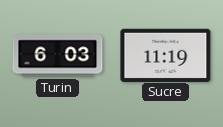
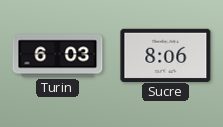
Sucre: 11:19 -> 8:06 (166, 55)
